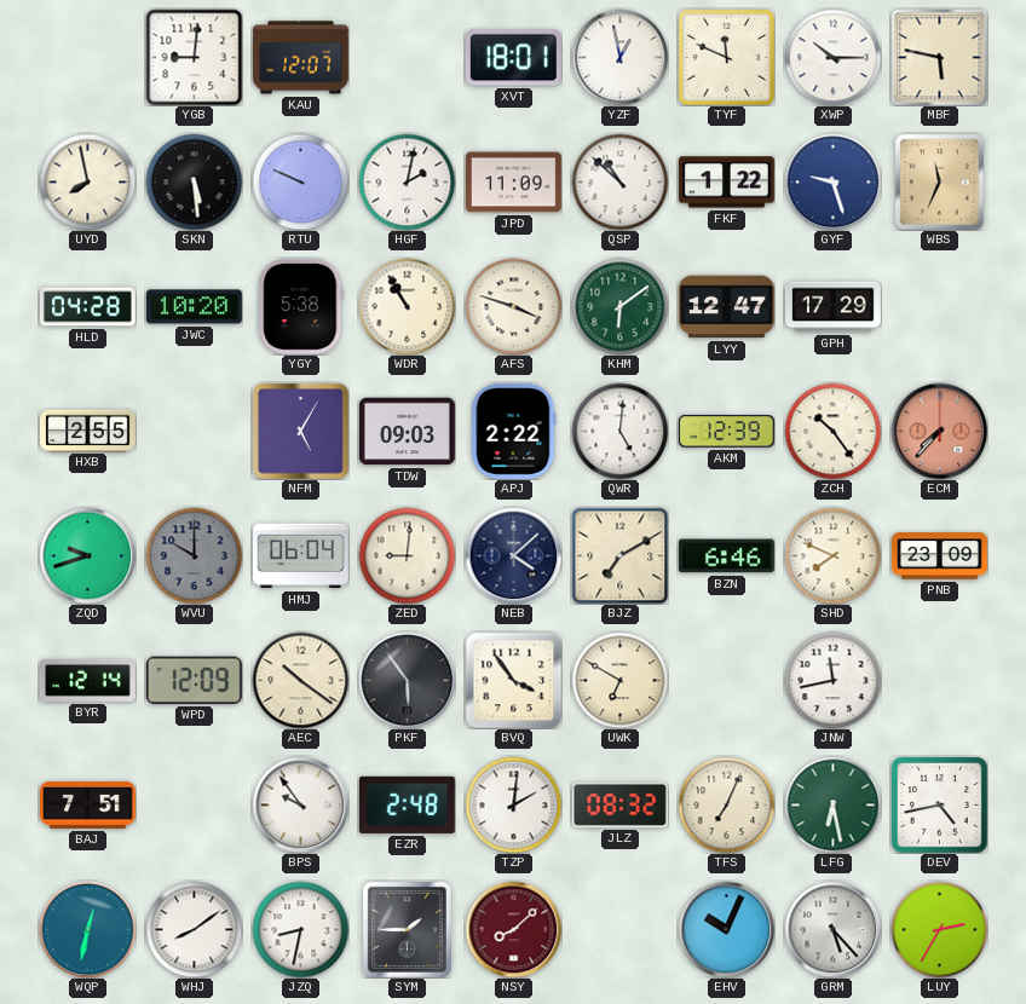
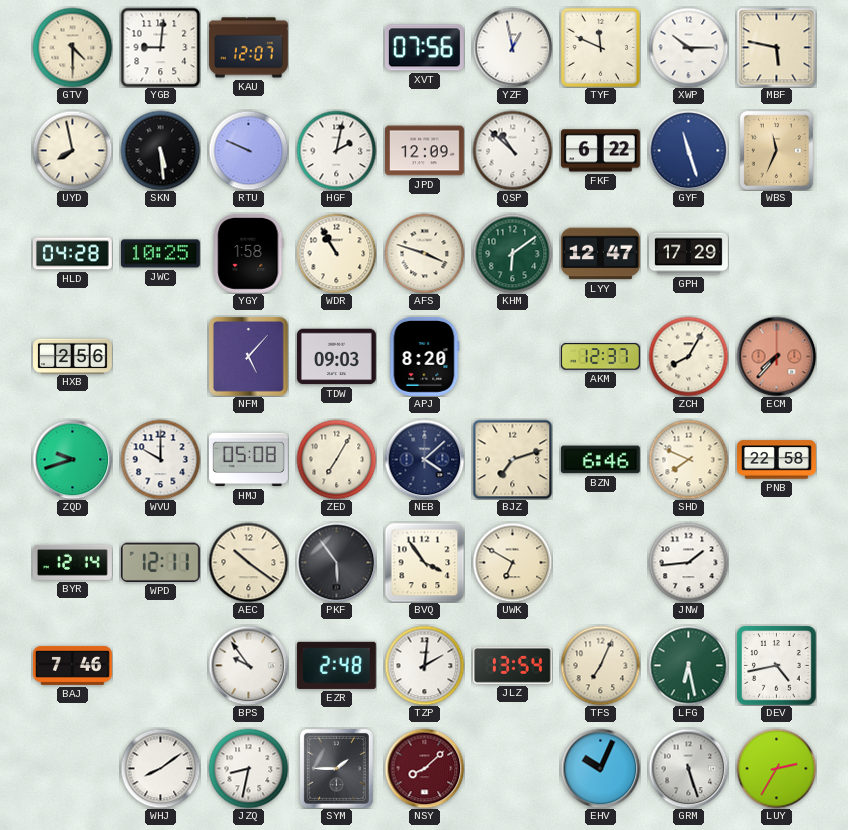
GTV: none -> 4:30 (72, 47)
XVT: 18:01 -> 07:56 (424, 48)
JPD: 11:09 -> 12:09 (425, 151)
FKF: 1:22 -> 6:22 (600, 151)
GYF: 9:27 -> 11:27 (688, 150)
JWC: 10:20 -> 10:25 (160, 254)
YGY: 5:38 -> 1:58 (249, 253)
HXB: 2:55 -> 2:56 (73, 356)
NFM: 5:05 -> 5:07 (248, 356)
APJ: 2:22 -> 8:20 (425, 356)
QWR: 5:01 -> none (619, 431)
AKM: 12:39 -> 12:37 (600, 357)
ZCH: 10:24 -> 8:05 (688, 356)
WVU dial: grey -> white (160, 459)
HMJ: 06:04 -> 05:08 (248, 460)
ZED: 9:01 -> 7:05 (336, 459)
BJZ: 7:10 -> 7:12 (512, 459)
PNB: 23:09 -> 22:58 (777, 460)
WPD: 12:09 -> 12:11 (160, 562)
JNW: 11:43 -> 1:44 (688, 562)
BAJ: 7:51 -> 7:46 (73, 665)
JLZ: 08:32 -> 13:54 (512, 665)
WQP: 12:32 -> none (87, 929)
GRM: 5:23 -> 5:27 (688, 768)
